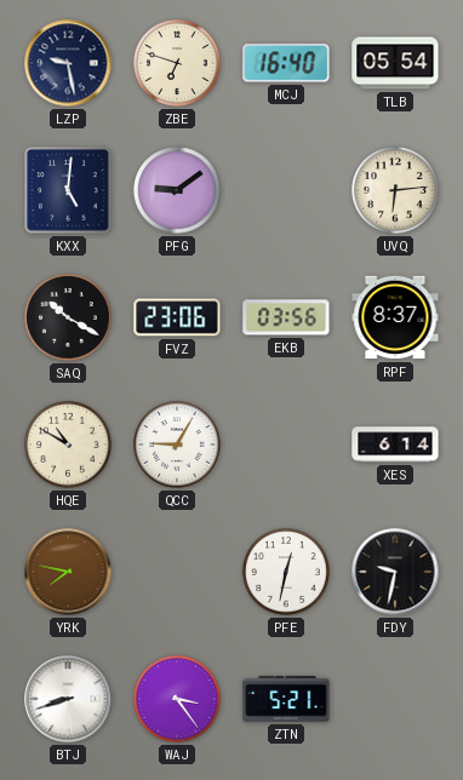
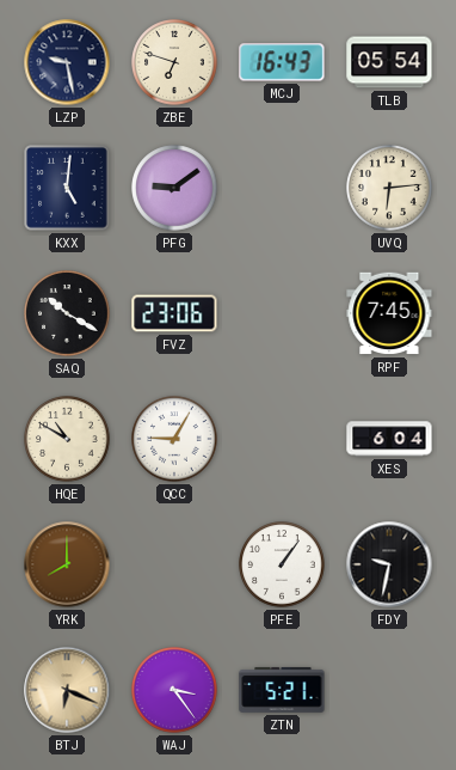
MCJ: 16:40 -> 16:43 (282, 62)
EKB: 03:56 -> none (286, 317)
RPF: 8:37 -> 7:45 (389, 313)
XES: 6:14 -> 6:04 (389, 439)
YRK: 7:47 -> 8:00 (67, 564)
PFE: 12:32 -> 1:06 (282, 564)
BTJ: 8:42 -> 6:19 (67, 690)
BTJ dial: white -> champagne (67, 690)
